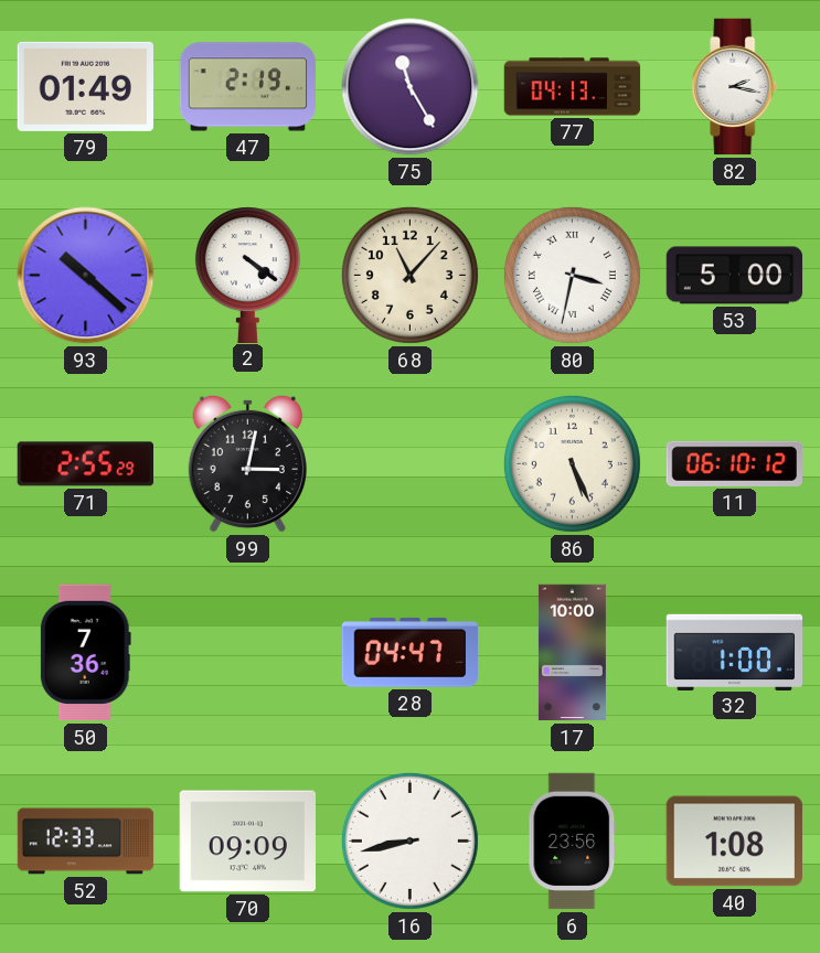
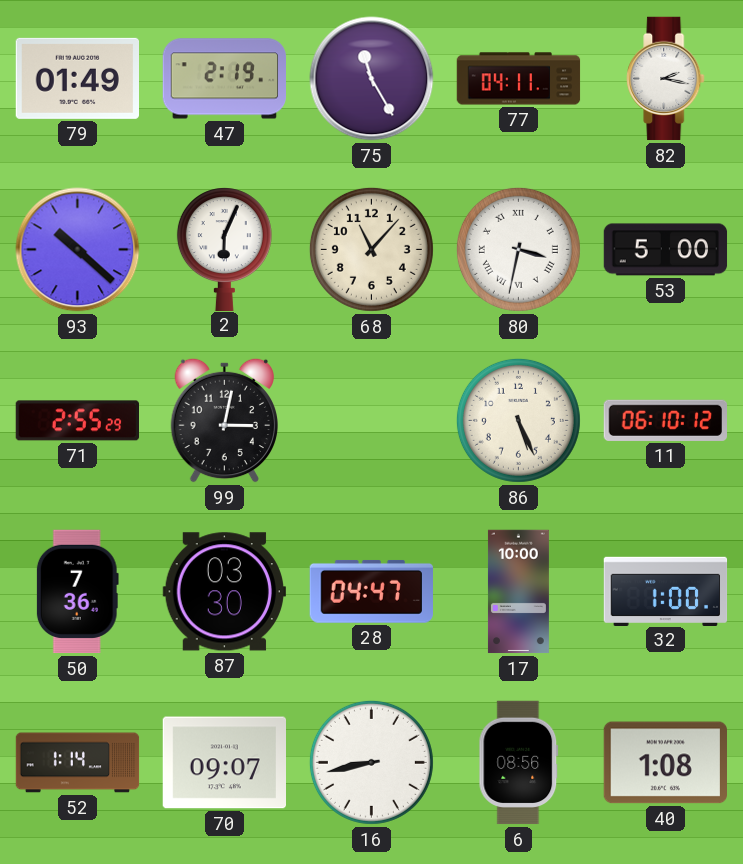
77: 04:13 -> 04:11 (519, 79)
2: 4:21 -> 6:04 (224, 249)
87: none -> 03:30 (224, 592)
52: 12:33 -> 1:14 (78, 763)
70: 09:09 -> 09:07 (224, 763)
6: 23:56 -> 08:56 (519, 763)
